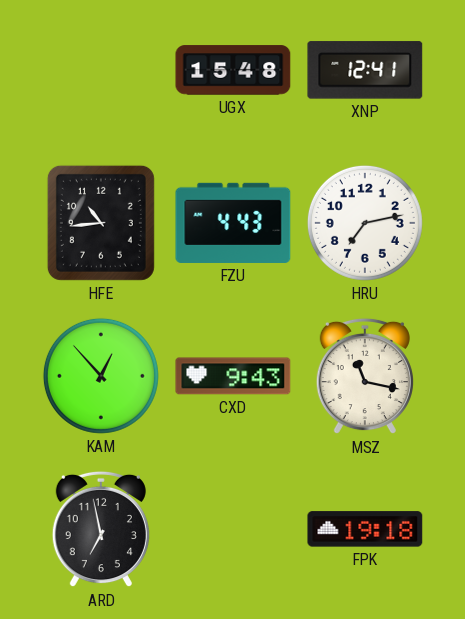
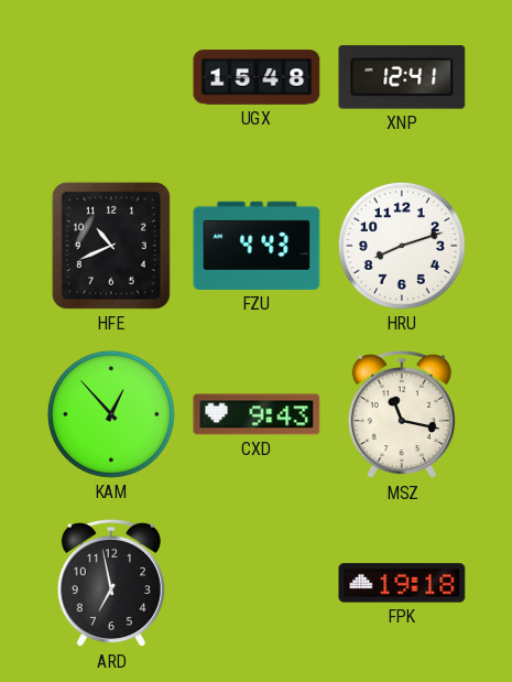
HFE: 10:44 -> 10:41 (111, 246)
HRU: 7:13 -> 8:12 (402, 246)
